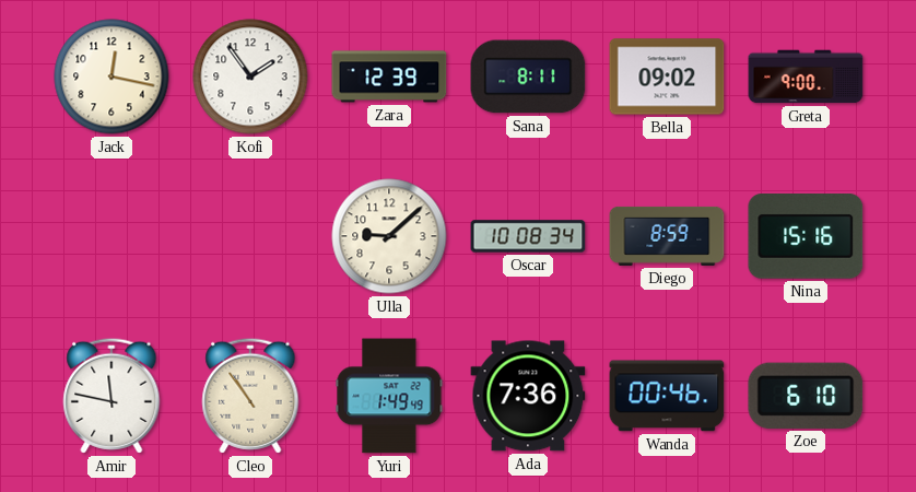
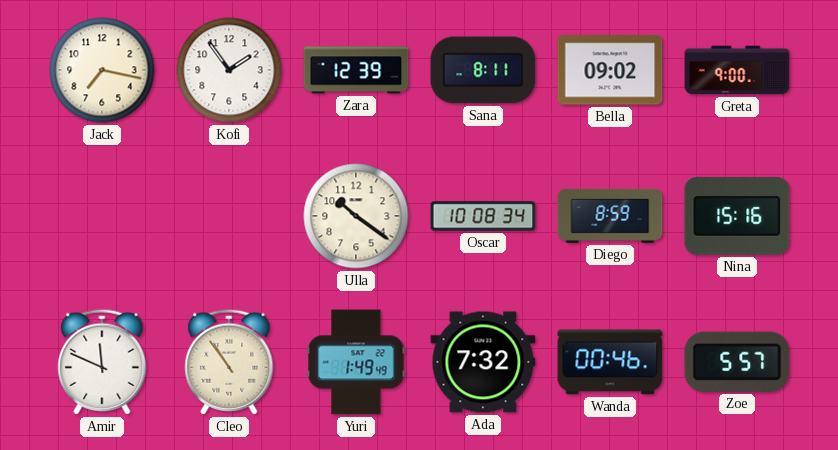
Jack: 12:17 -> 7:17 (102, 70)
Ulla: 9:08 -> 10:21 (356, 216)
Amir: 11:47 -> 11:49 (102, 362)
Ada: 7:36 -> 7:32 (483, 362)
Zoe: 6:10 -> 5:57 (737, 362)
